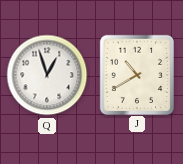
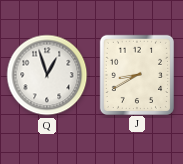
J: 10:40 -> 8:40 (136, 74)
